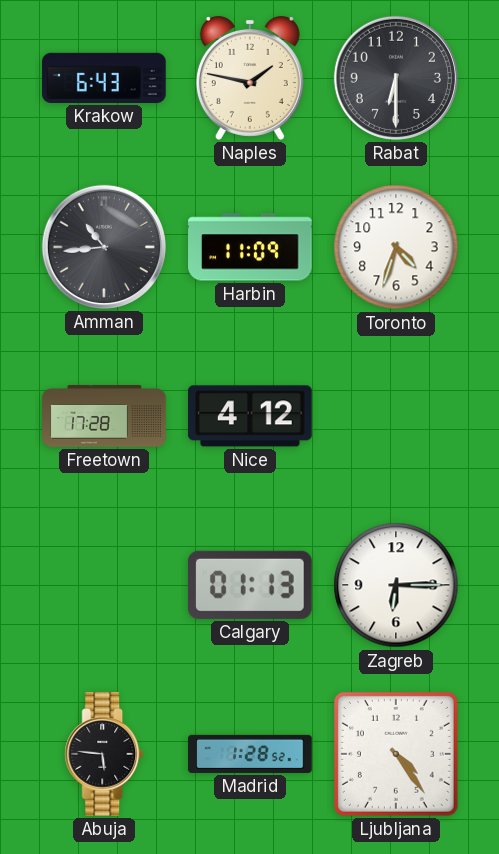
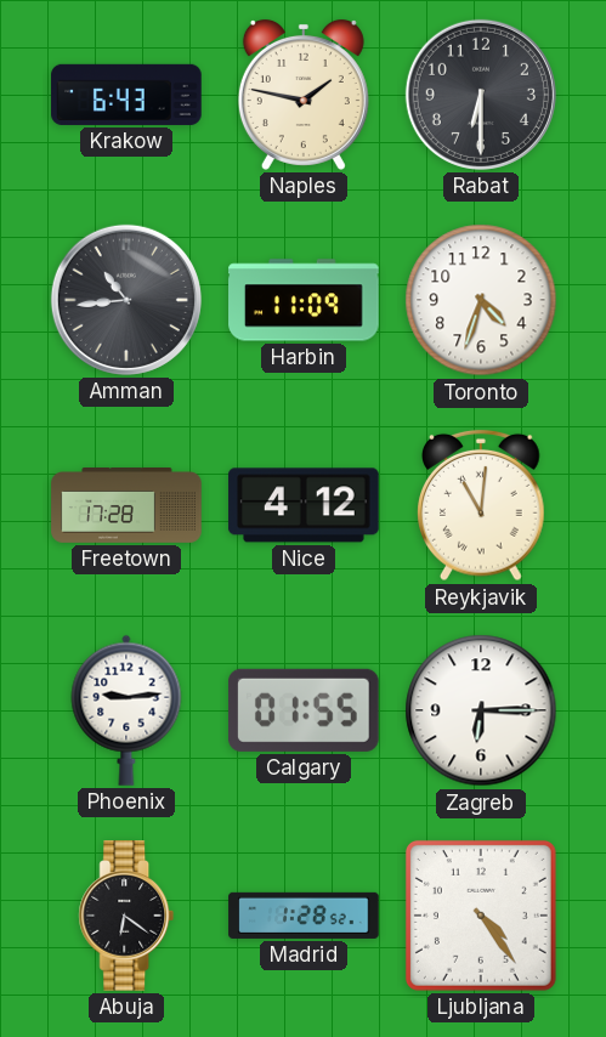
Reykjavik: none -> 11:01 (482, 505)
Phoenix: none -> 9:14 (126, 710)
Calgary: 01:13 -> 01:55 (305, 710)
Abuja: 5:46 -> 6:21 (126, 916)
